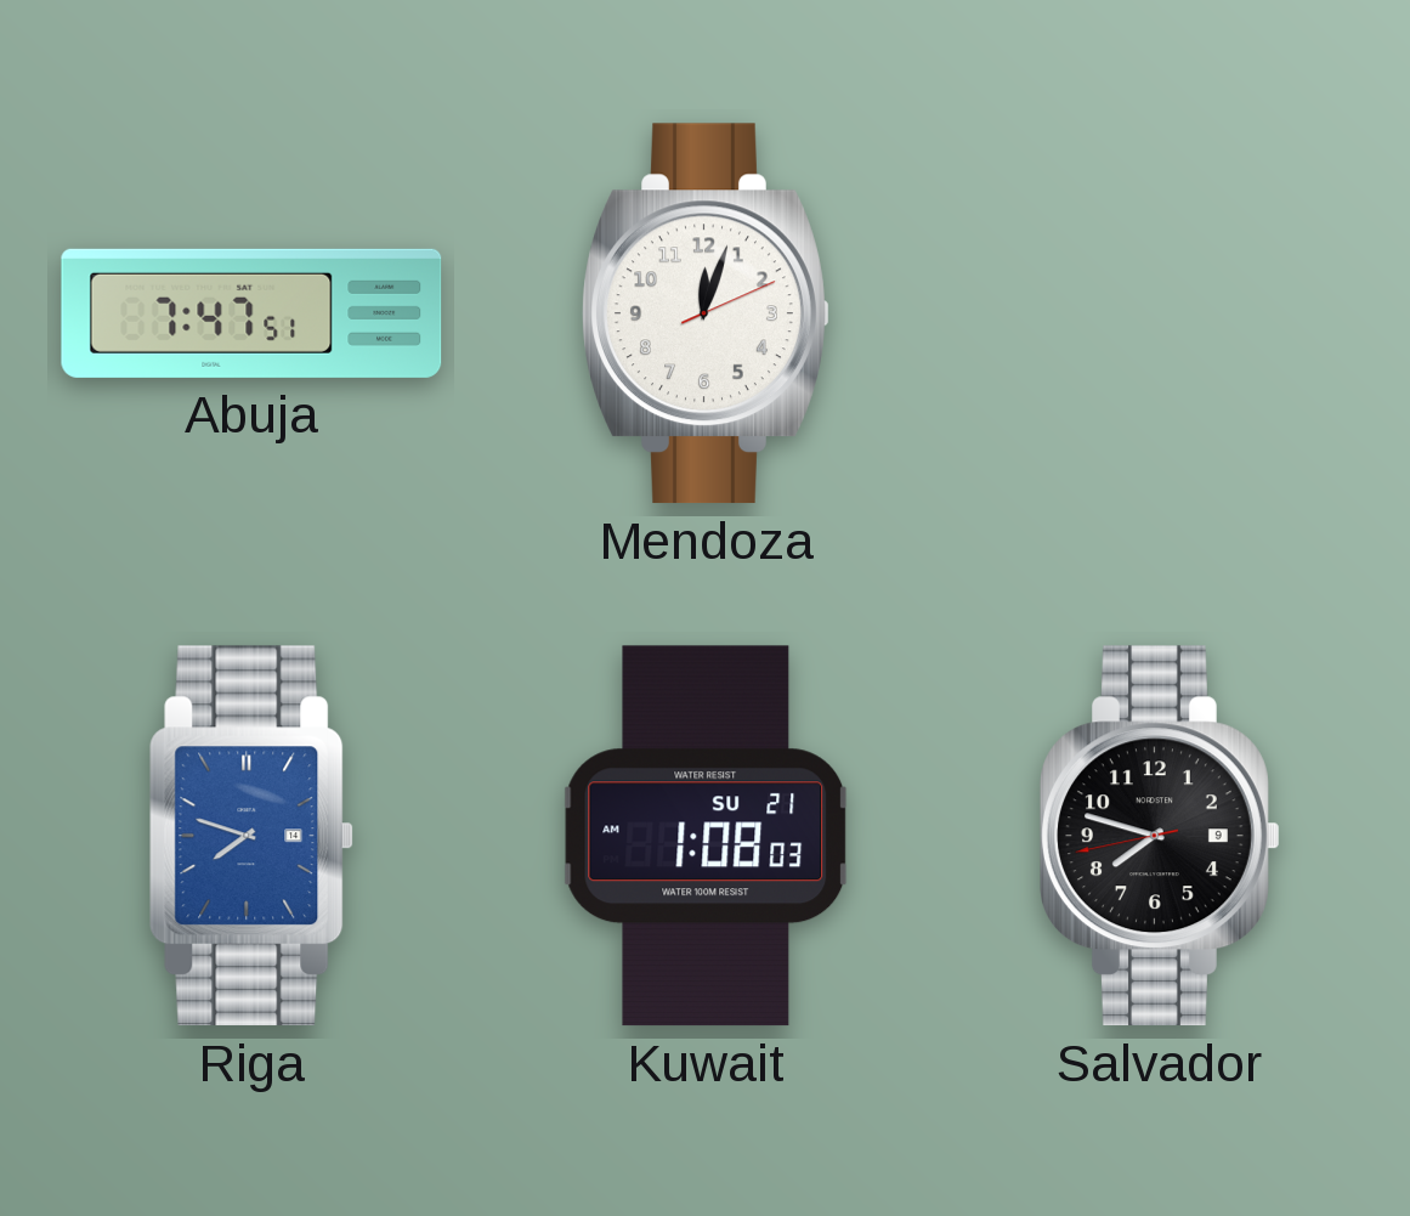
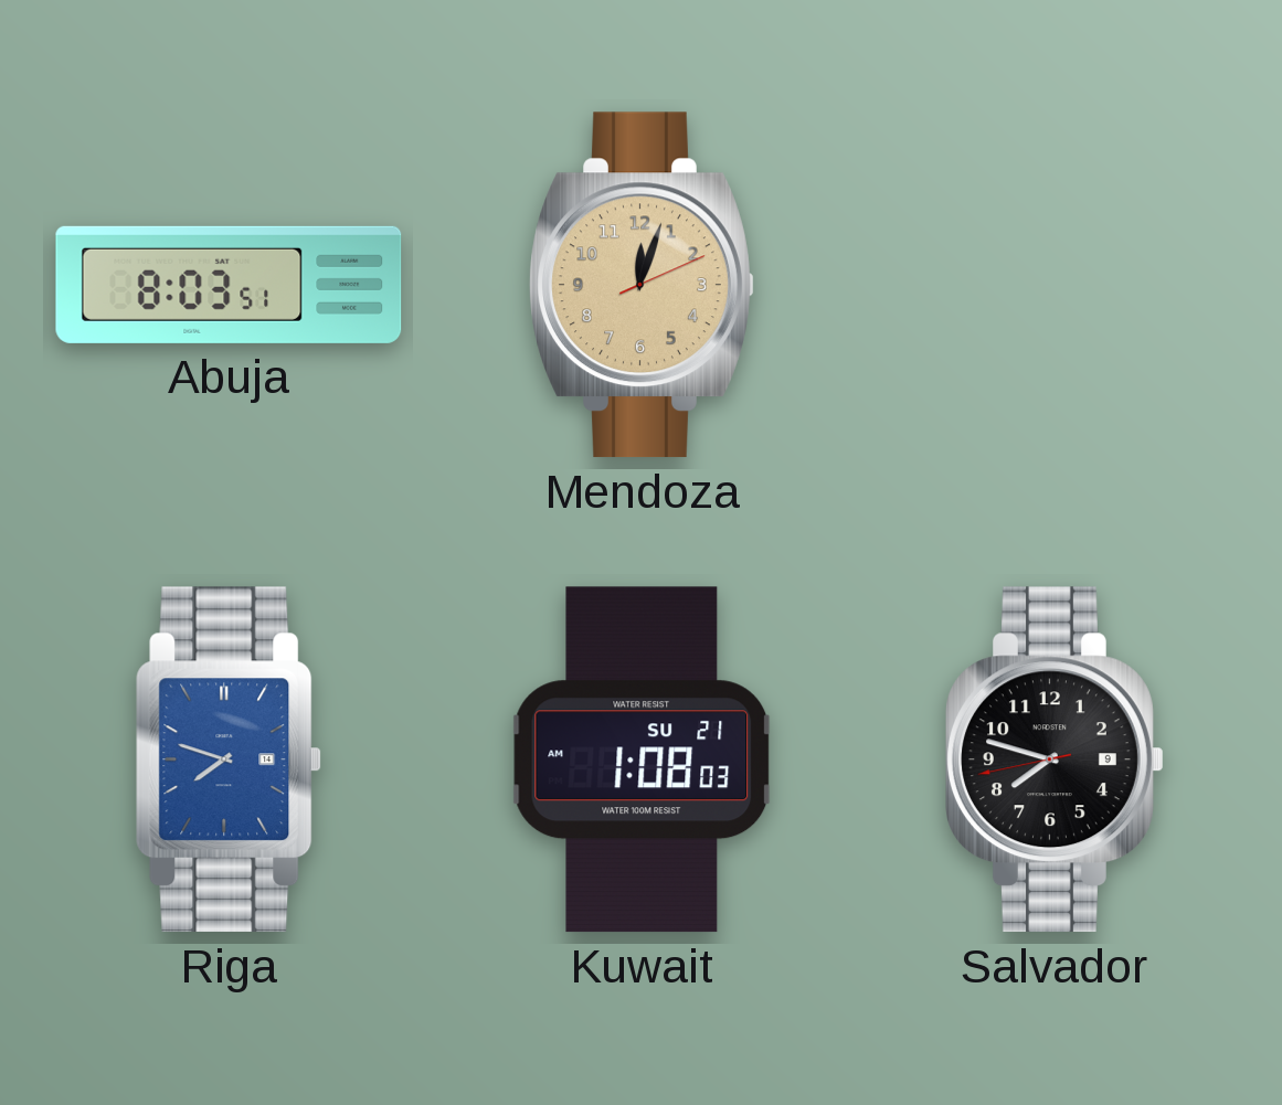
Abuja: 7:47 -> 8:03 (229, 285)
Mendoza dial: white -> champagne (642, 285)
